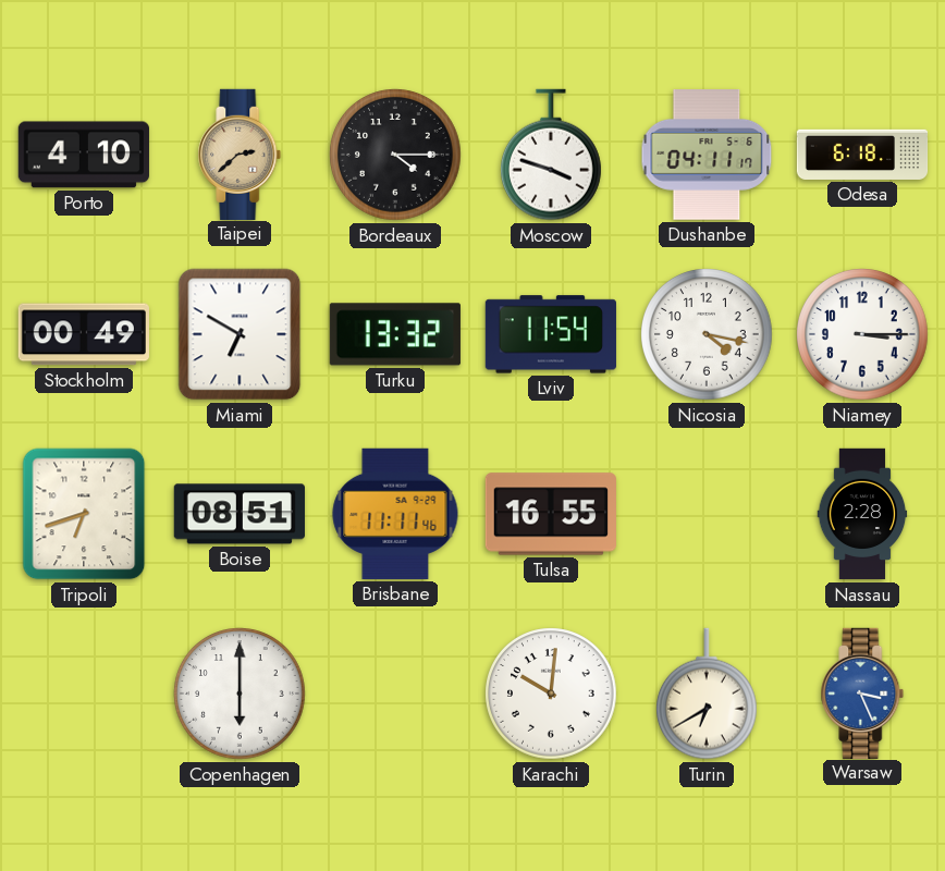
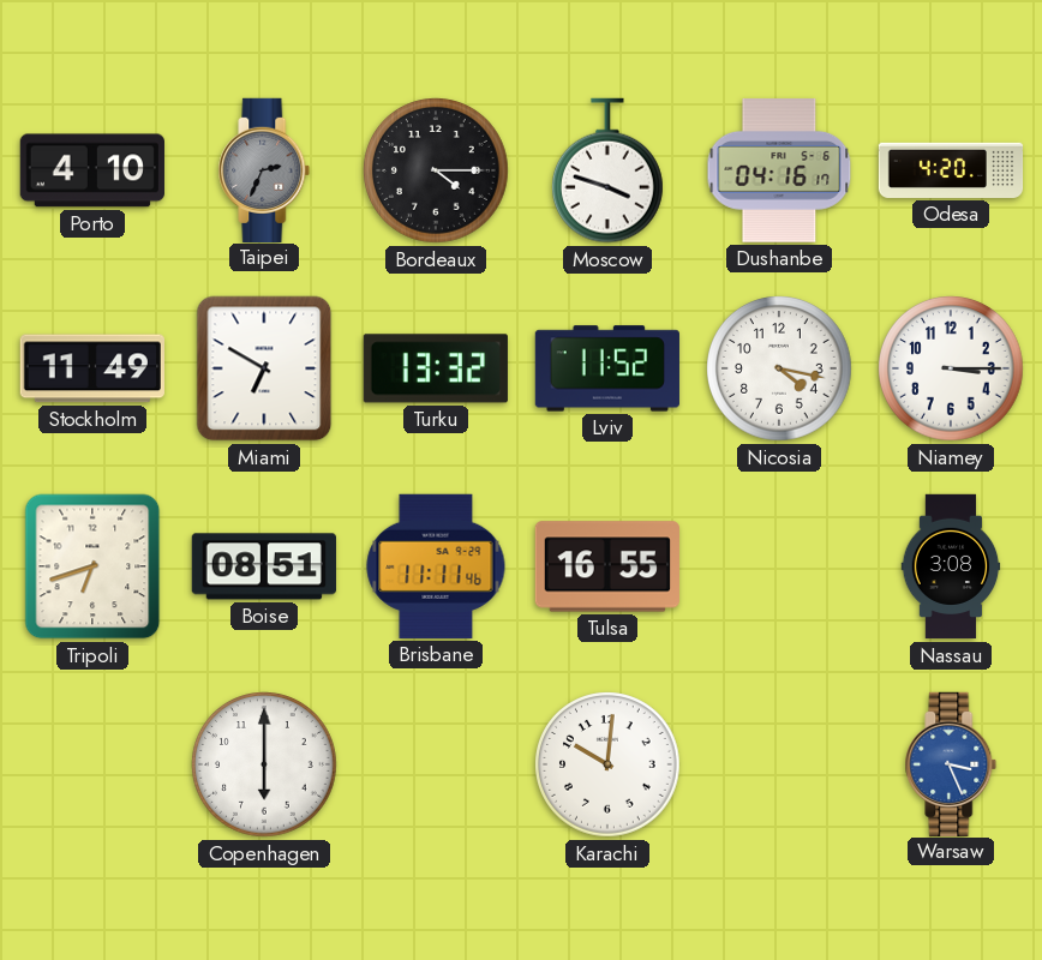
Taipei: 2:38 -> 2:34 (264, 169)
Taipei dial: champagne -> grey (264, 169)
Dushanbe: 04:11 -> 04:16 (779, 170)
Odesa: 6:18 -> 4:20 (951, 170)
Stockholm: 00:49 -> 11:49 (92, 368)
Lviv: 11:54 -> 11:52 (607, 368)
Nassau: 2:28 -> 3:08 (951, 566)
Turin: 6:40 -> none (708, 694)
